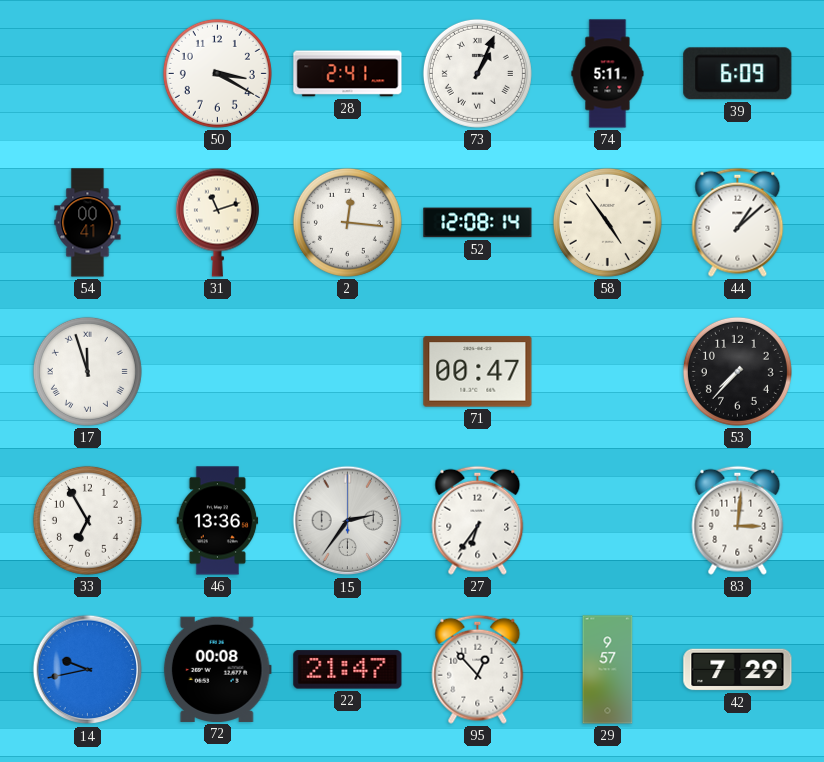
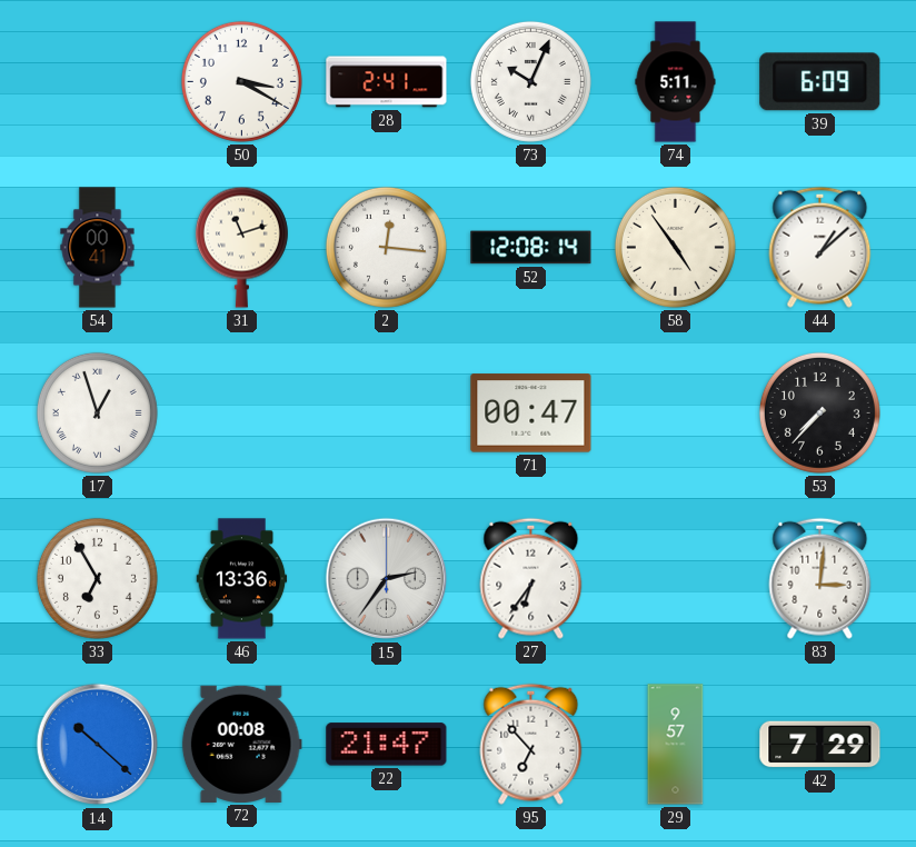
73: 1:04 -> 10:04 (530, 81)
17: 11:57 -> 12:57 (97, 412)
14: 9:43 -> 10:22 (98, 745)
95: 12:53 -> 6:53 (531, 744)
